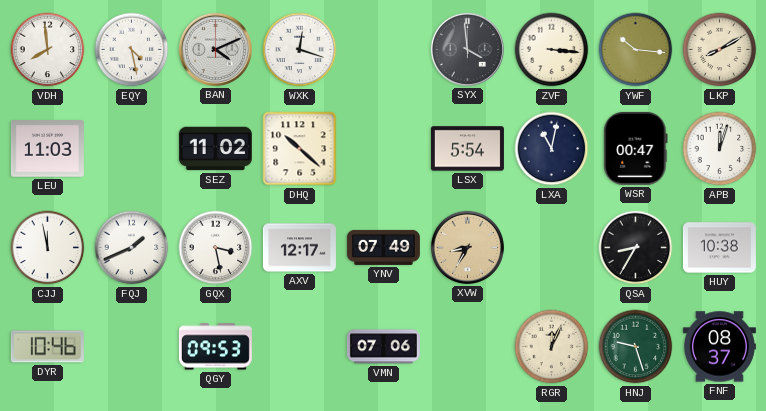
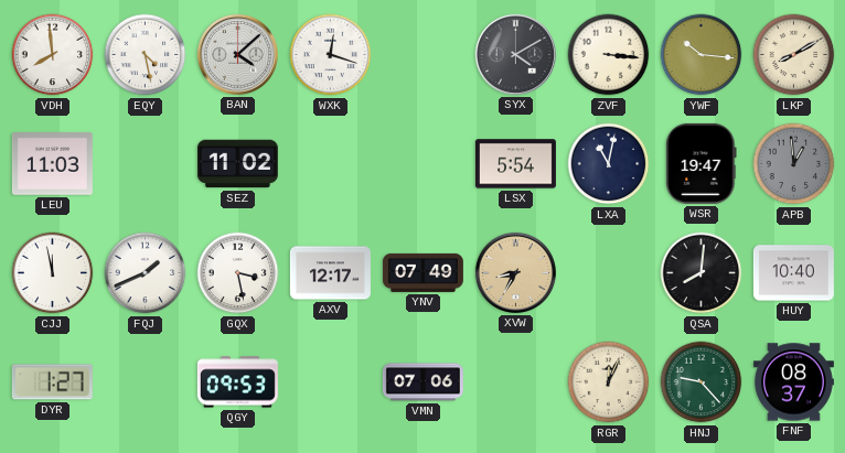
BAN: 4:11 -> 4:08 (237, 54)
SYX: 3:59 -> 4:10 (515, 54)
DHQ: 10:22 -> none (300, 149)
WSR: 00:47 -> 19:47 (702, 163)
APB: 12:03 -> 12:59 (794, 164)
APB dial: white -> grey (794, 164)
QSA: 8:35 -> 8:01 (702, 273)
HUY: 10:38 -> 10:40 (793, 273)
DYR: 10:46 -> 1:27 (52, 382)
HNJ: 9:27 -> 9:23 (702, 382)
